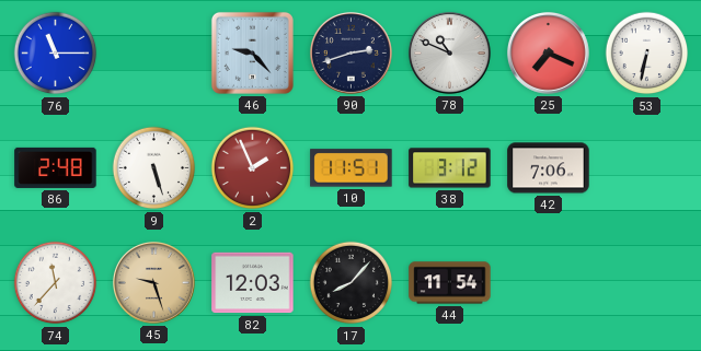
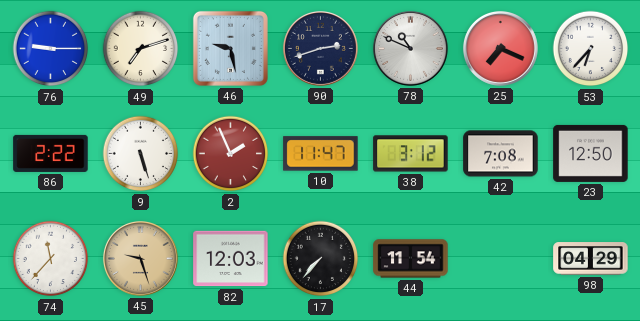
76: 11:15 -> 9:15 (51, 49)
49: none -> 7:12 (141, 49)
46: 9:23 -> 9:28 (230, 48)
53: 6:32 -> 6:37 (591, 49)
86: 2:48 -> 2:22 (51, 153)
10: 11:51 -> 11:47 (321, 154)
42: 7:06 -> 7:08 (501, 154)
23: none -> 12:50 (591, 153)
17: 8:07 -> 7:37 (321, 259)
98: none -> 04:29 (591, 259)
